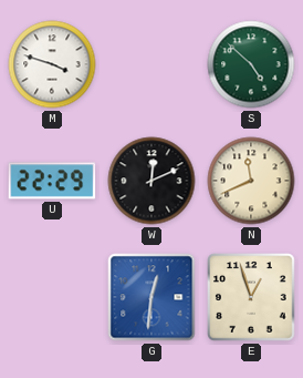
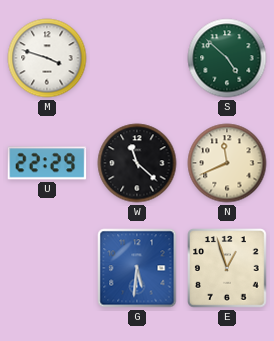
W: 12:11 -> 11:22 (137, 163)
G: 12:31 -> 5:31 (137, 268)
